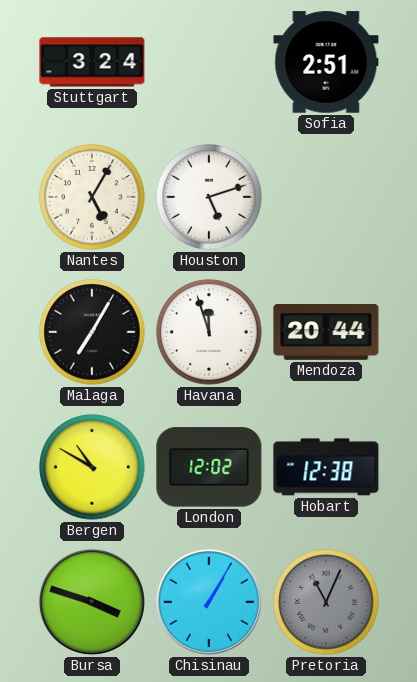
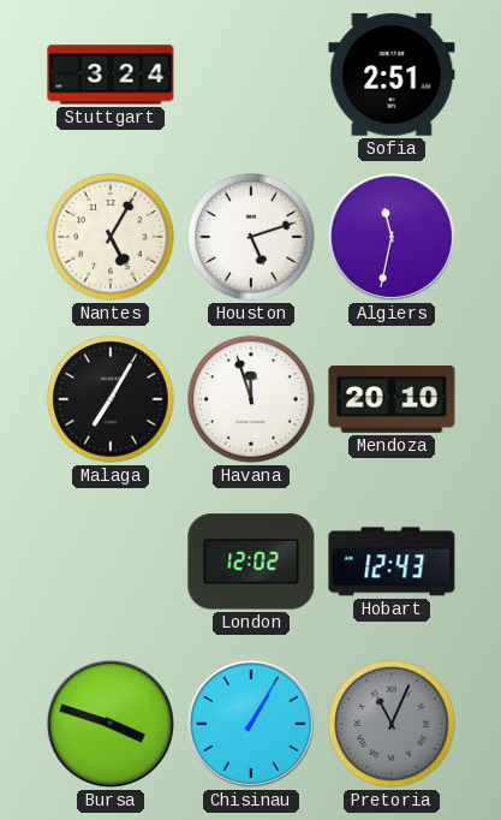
Algiers: none -> 11:32 (392, 237)
Mendoza: 20:44 -> 20:10 (392, 400)
Bergen: 10:50 -> none (92, 467)
Hobart: 12:38 -> 12:43 (392, 561)
